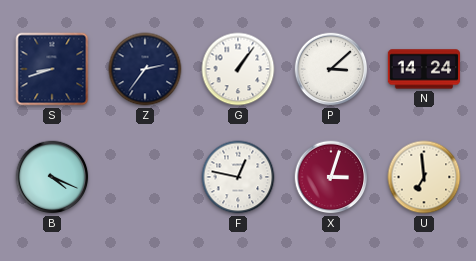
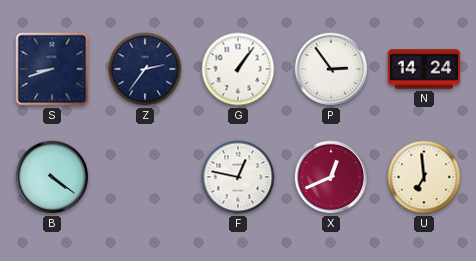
P: 3:08 -> 2:54 (331, 69)
B: 4:19 -> 4:21 (52, 177)
X: 3:03 -> 12:41 (331, 177)
